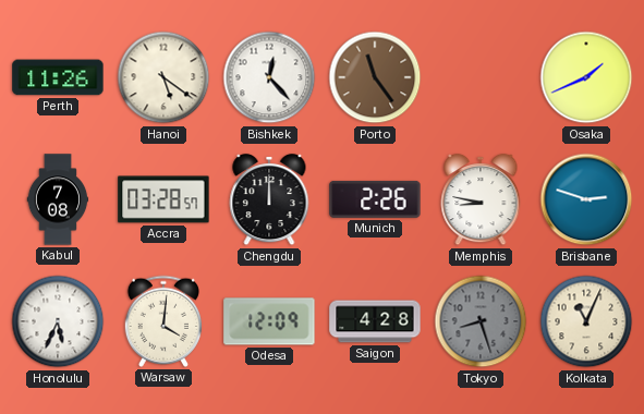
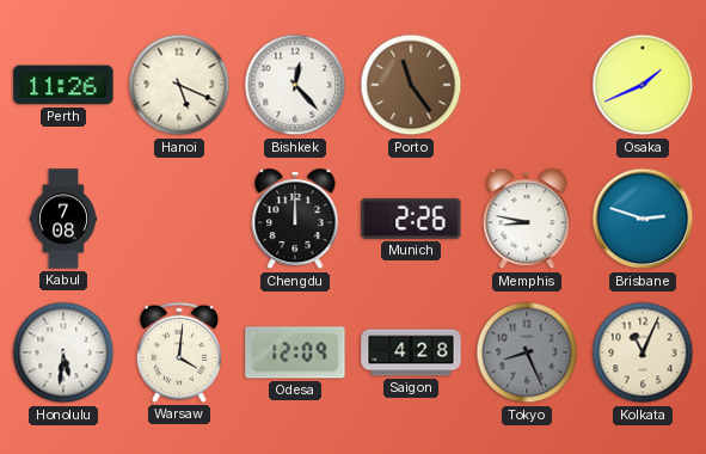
Hanoi: 5:21 -> 5:19 (179, 85)
Accra: 03:28 -> none (163, 199)
Honolulu: 5:34 -> 5:31 (63, 352)
Tokyo: 8:27 -> 8:26 (527, 352)
